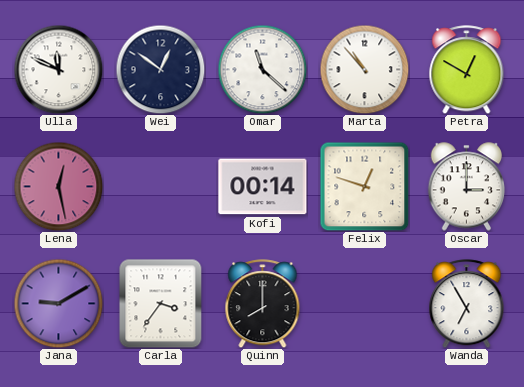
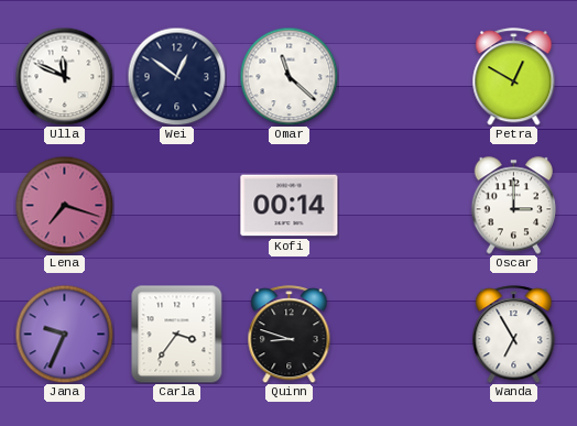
Marta: 10:53 -> none (364, 69)
Lena: 12:28 -> 7:18 (64, 205)
Felix: 12:48 -> none (364, 186)
Jana: 9:10 -> 9:34 (64, 334)
Quinn: 8:00 -> 8:48 (290, 335)
